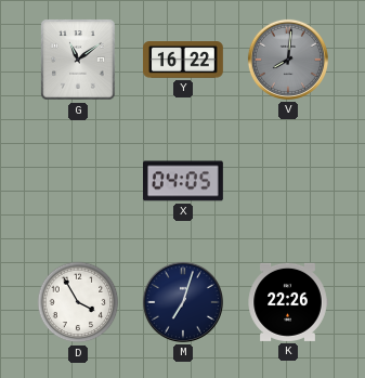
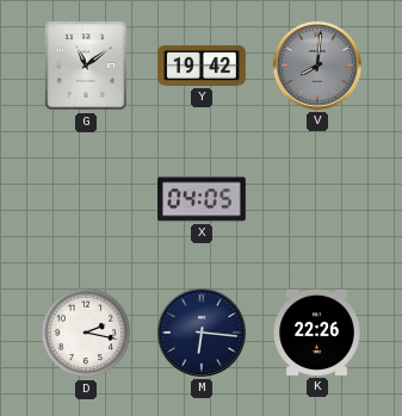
Y: 16:22 -> 19:42 (203, 67)
D: 3:55 -> 2:17 (86, 333)
M: 7:03 -> 6:16 (202, 333)
